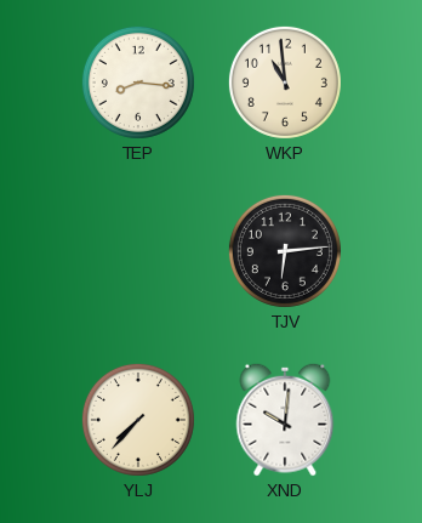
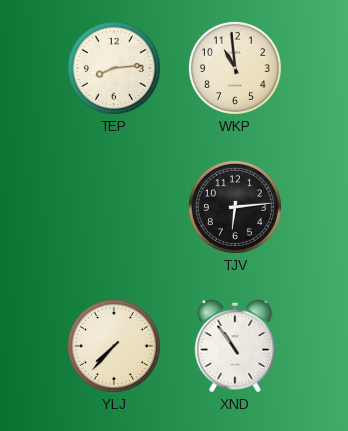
TEP: 8:16 -> 8:14 (114, 68)
XND: 10:01 -> 10:54 (235, 346)
